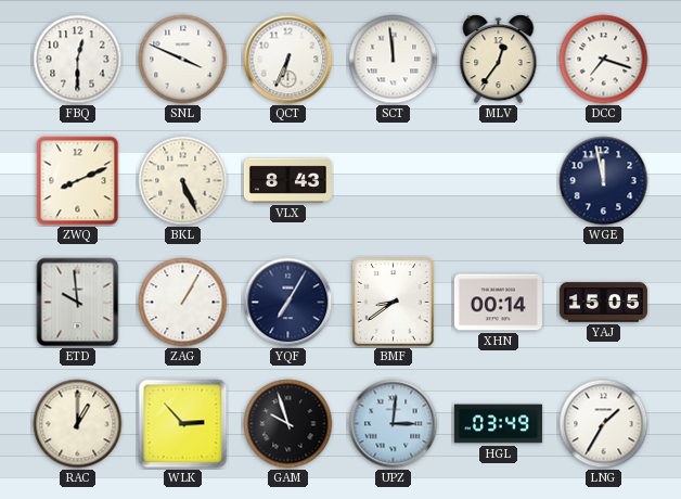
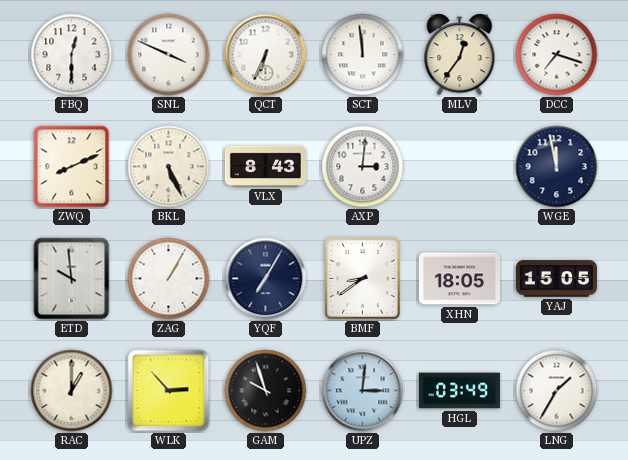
AXP: none -> 3:01 (363, 167)
XHN: 00:14 -> 18:05 (459, 279)
